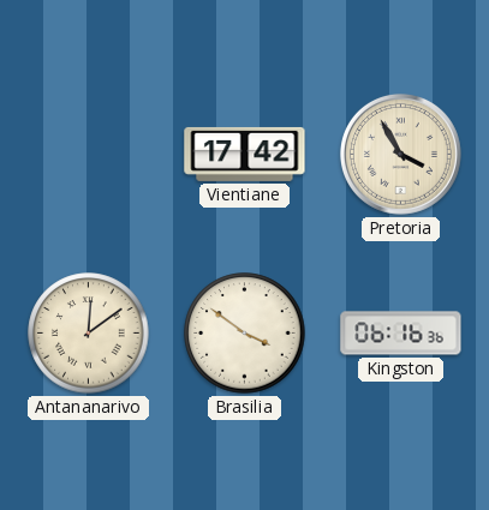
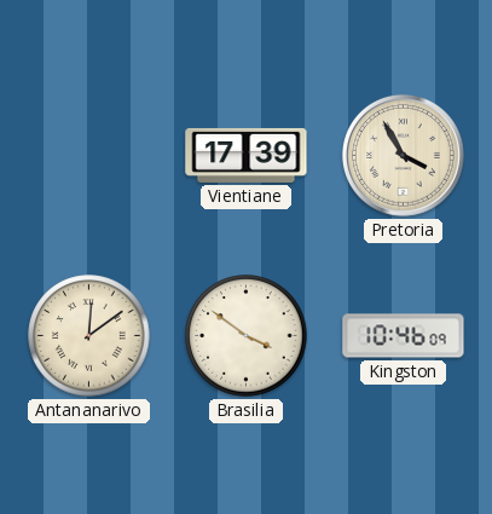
Vientiane: 17:42 -> 17:39 (247, 155)
Kingston: 06:16 -> 10:46 (404, 336)
